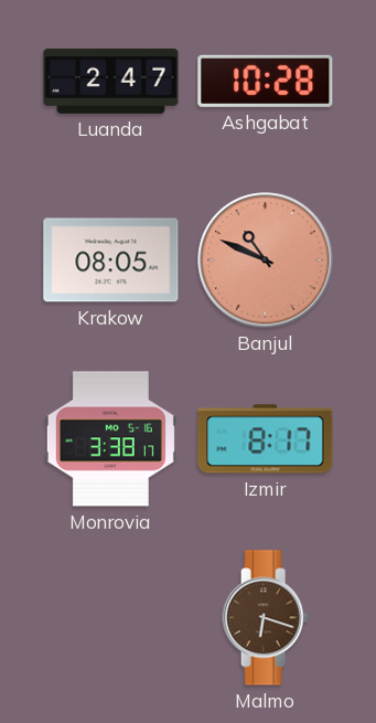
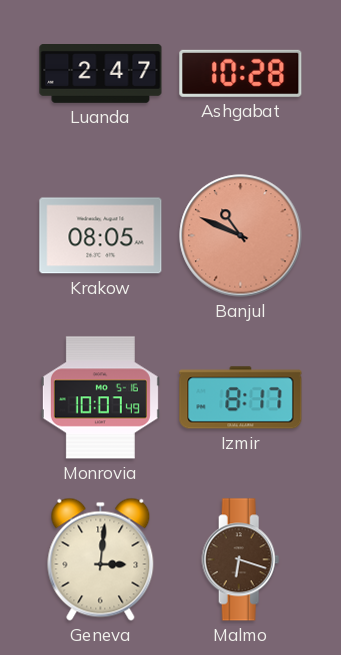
Monrovia: 3:38 -> 10:07 (100, 398)
Geneva: none -> 3:01 (101, 559)
